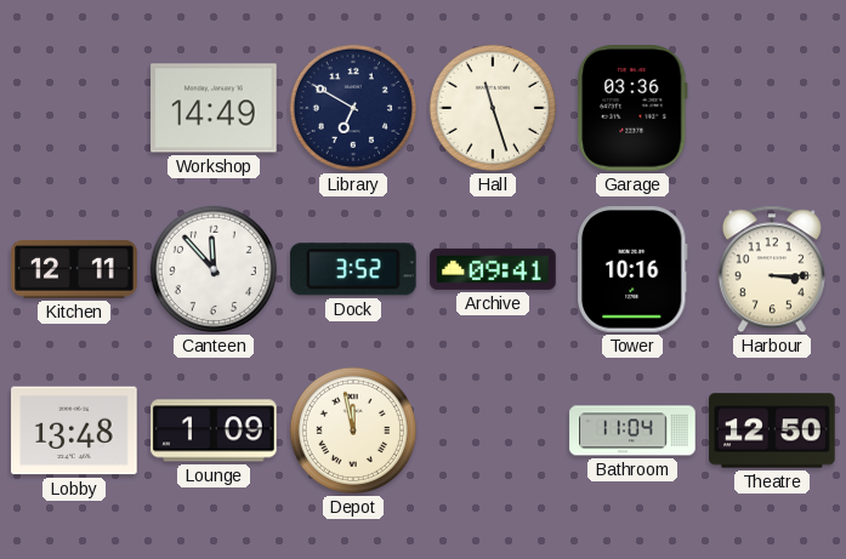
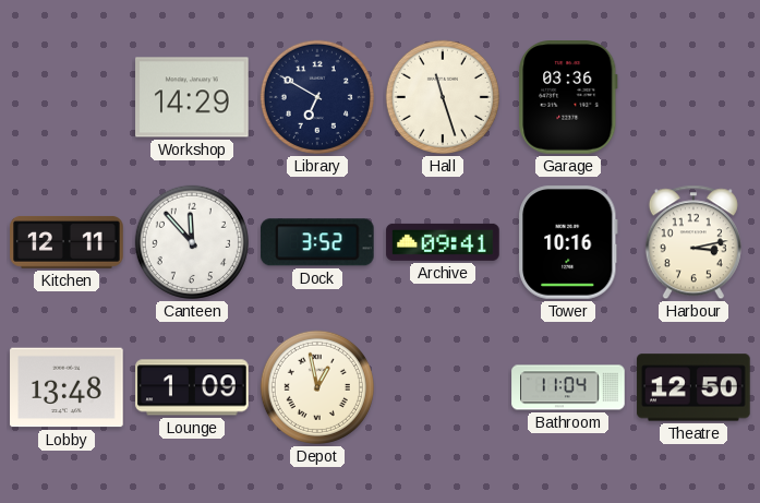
Workshop: 14:49 -> 14:29 (192, 97)
Harbour: 3:15 -> 3:13 (693, 242)
Depot: 11:58 -> 12:58 (317, 387)
